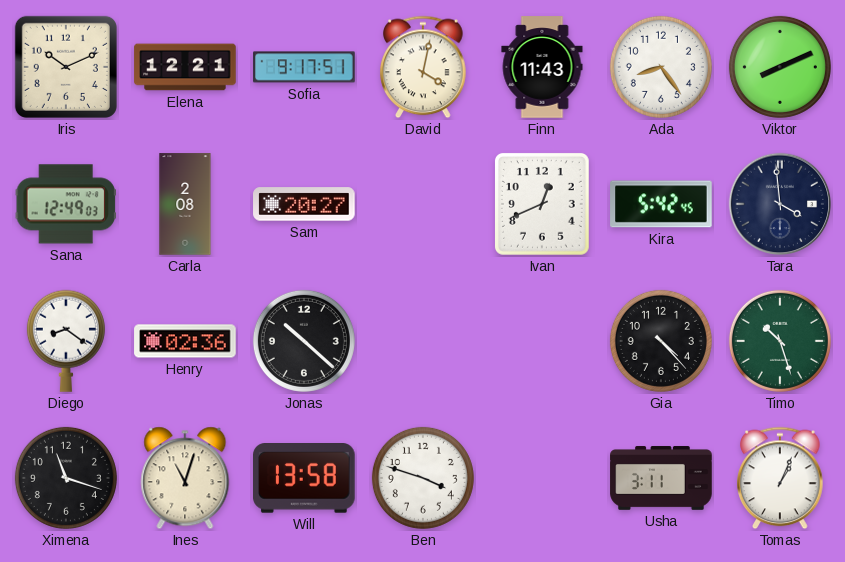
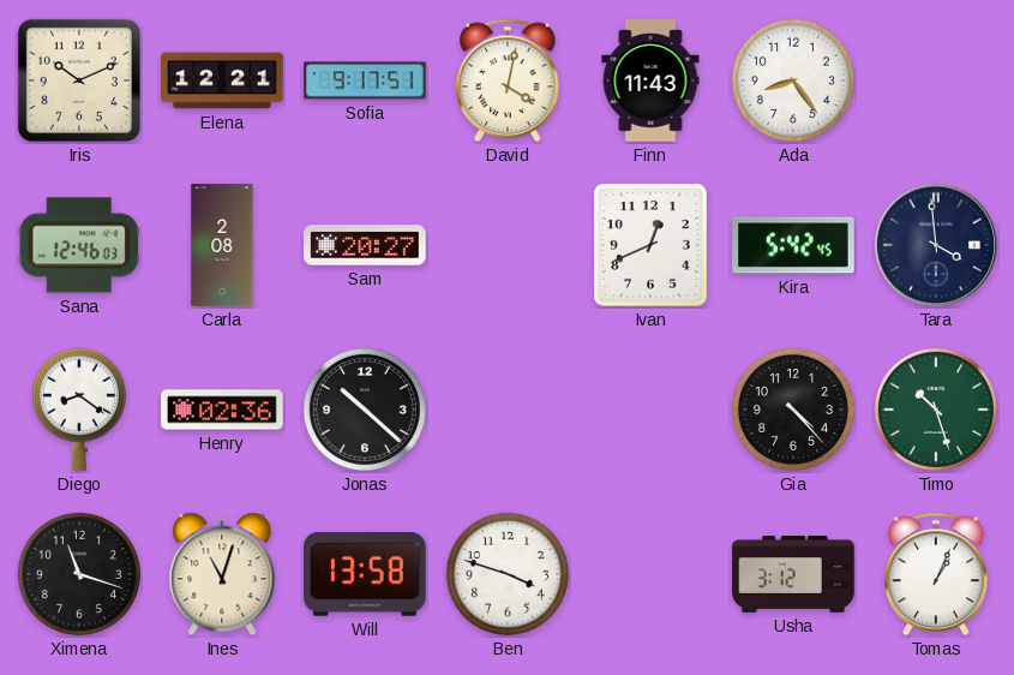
Viktor: 8:11 -> none (780, 67)
Sana: 12:49 -> 12:46 (79, 245)
Usha: 3:11 -> 3:12 (793, 574)
